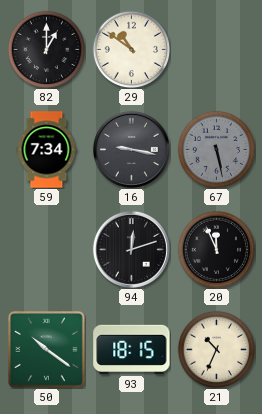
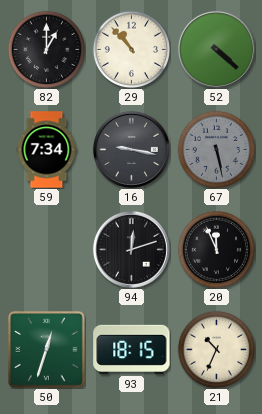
29: 10:51 -> 10:53 (131, 49)
52: none -> 4:22 (216, 49)
50: 10:21 -> 12:33 (47, 350)
